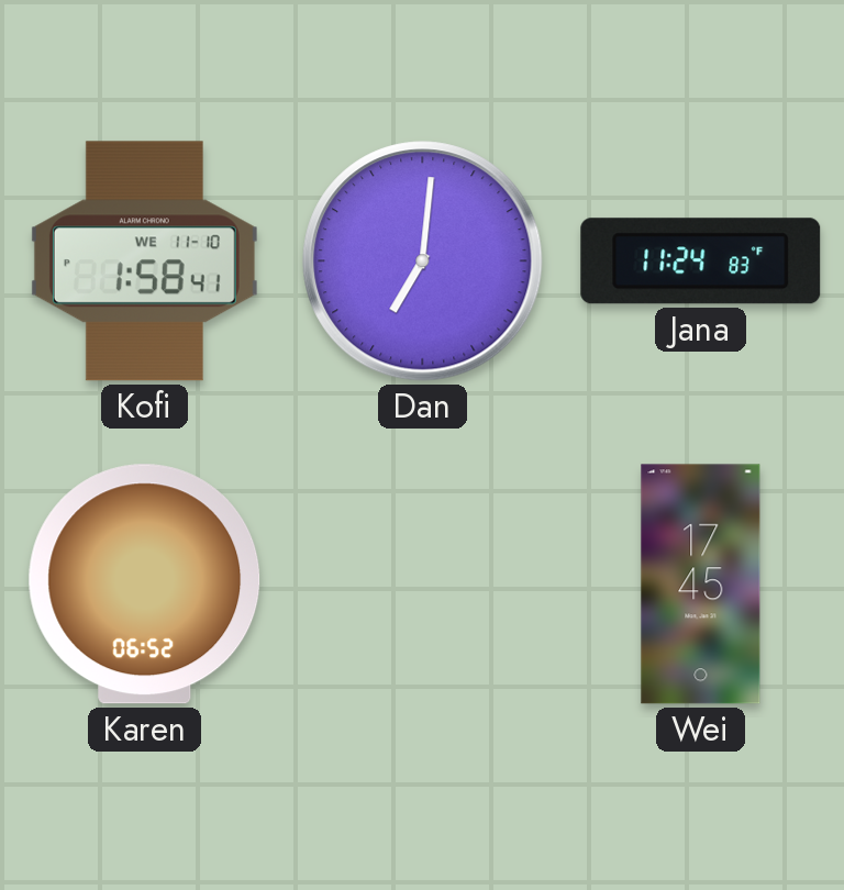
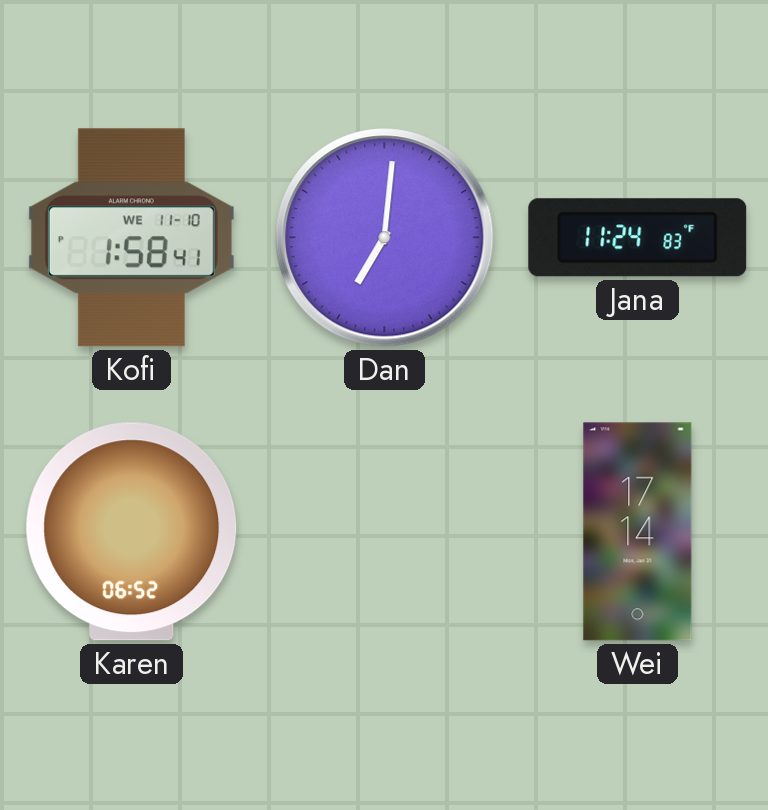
Wei: 17:45 -> 17:14 (638, 532)
